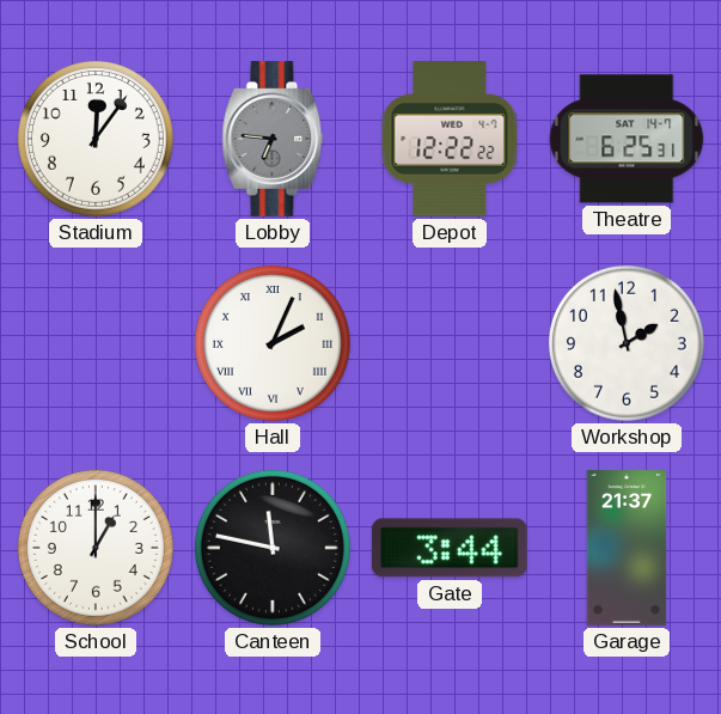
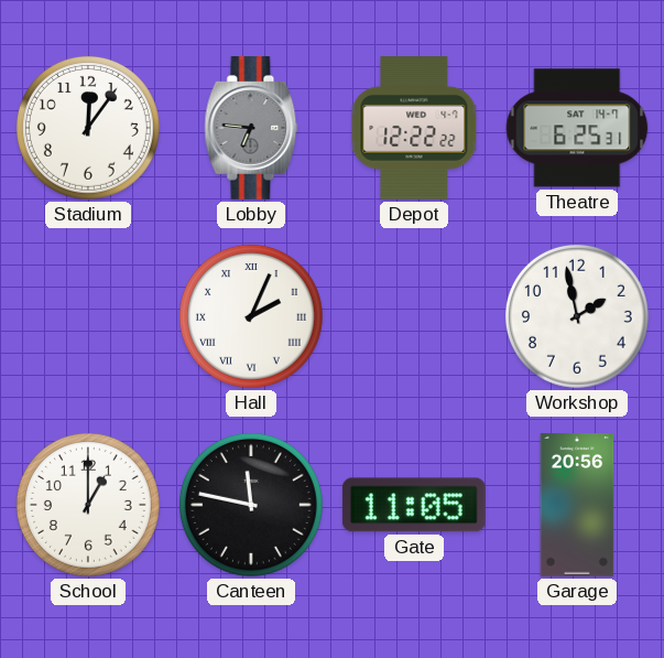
Gate: 3:44 -> 11:05 (414, 505)
Garage: 21:37 -> 20:56 (577, 505)
